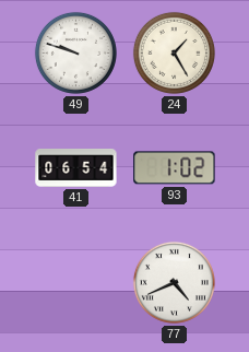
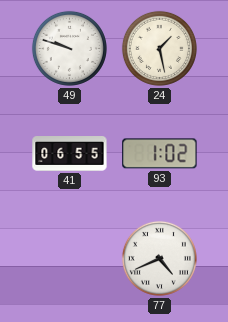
24: 1:25 -> 1:28 (159, 48)
41: 06:54 -> 06:55 (70, 154)
